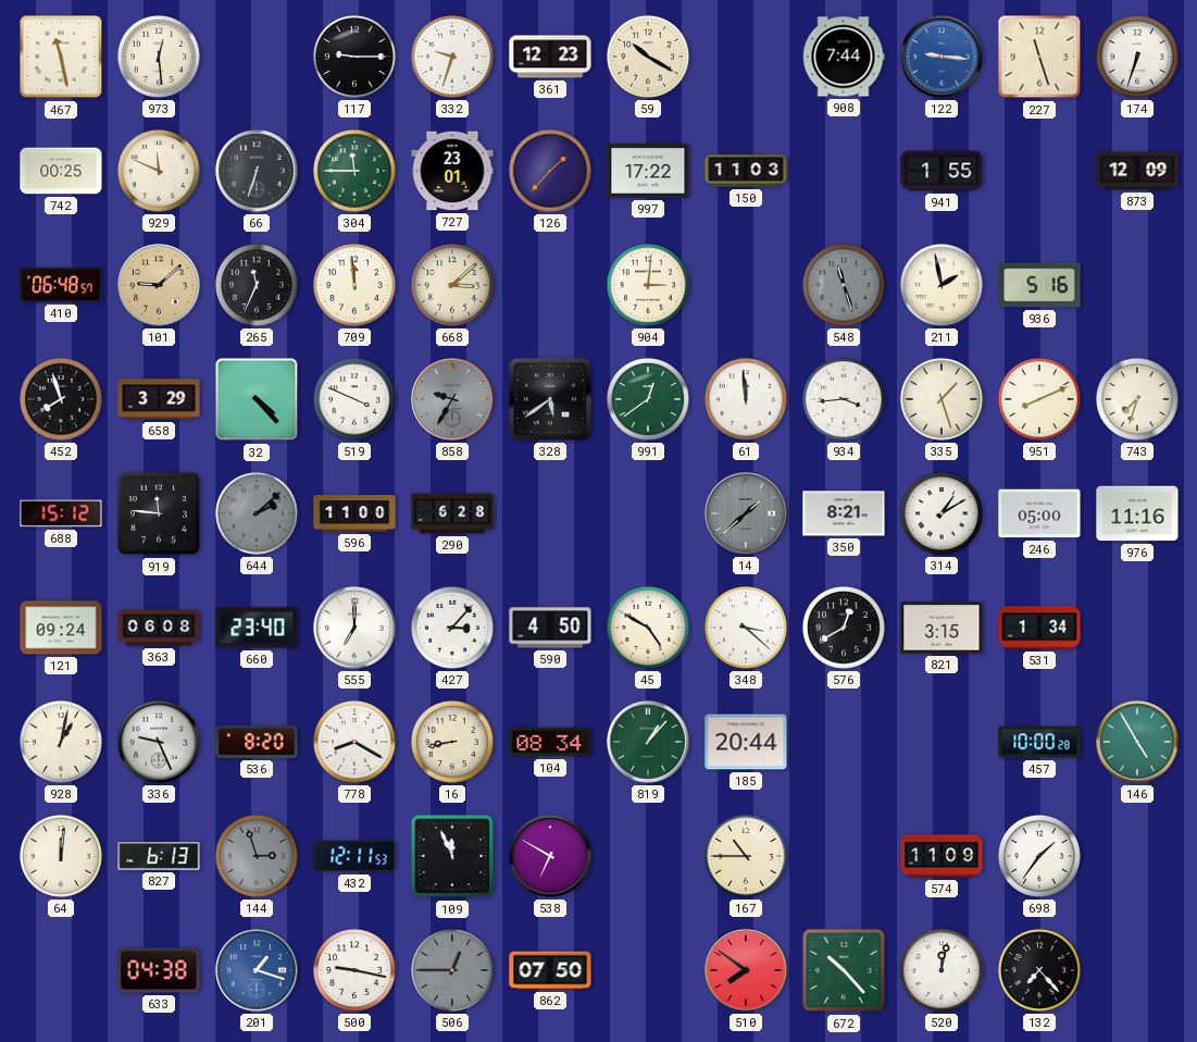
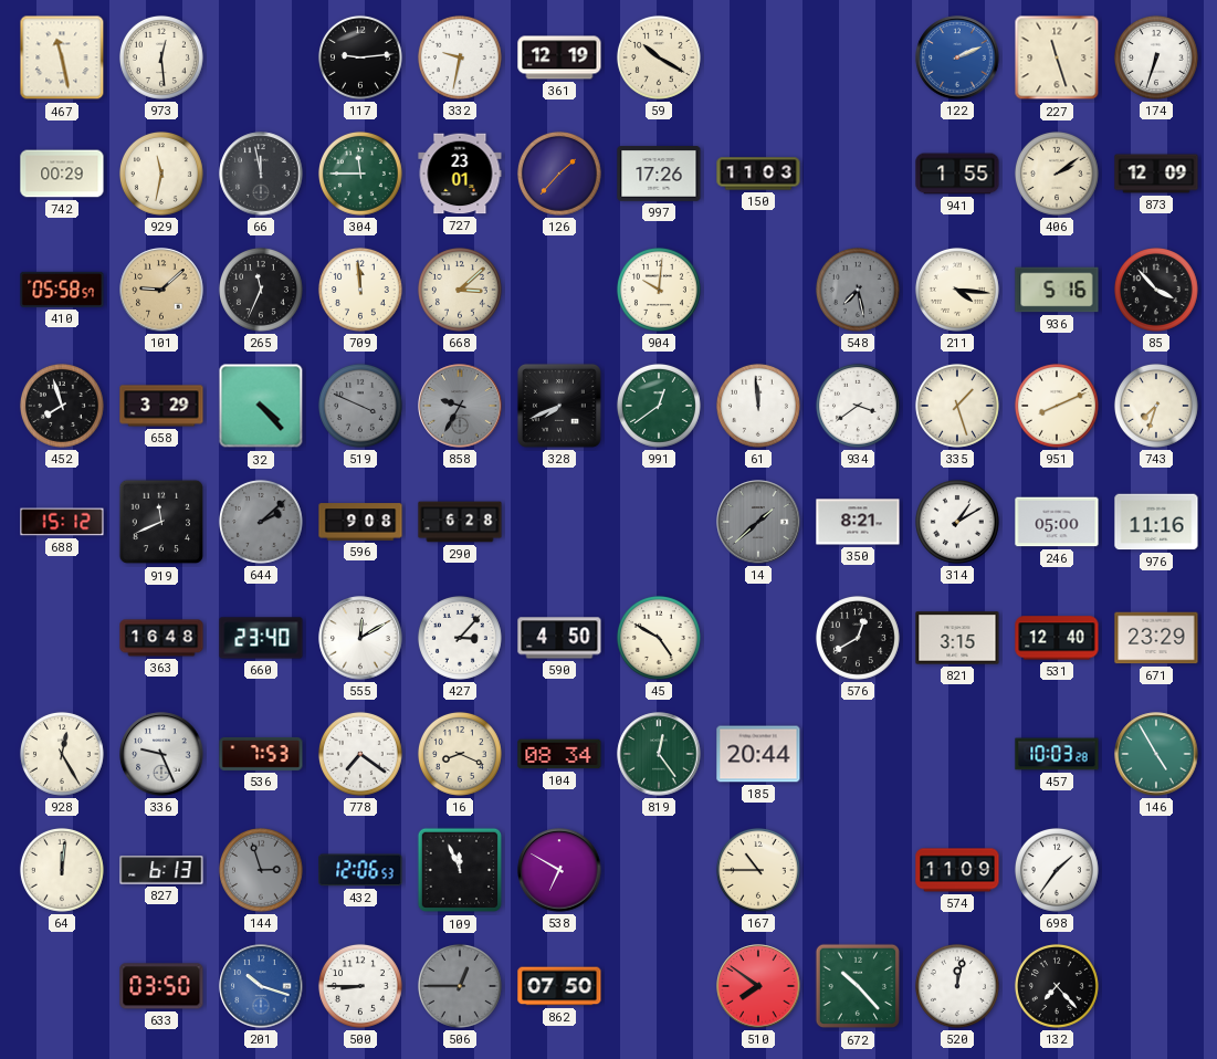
117: 9:15 -> 9:14 (360, 57)
332: 9:33 -> 9:32 (460, 57)
361: 12:23 -> 12:19 (559, 57)
908: 7:44 -> none (844, 57)
122: 9:16 -> 2:11 (957, 57)
742: 00:25 -> 00:29 (62, 174)
929: 11:49 -> 11:32 (161, 174)
66: 6:33 -> 11:58 (261, 174)
997: 17:22 -> 17:26 (659, 174)
406: none -> 2:09 (1057, 174)
410: 06:48 -> 05:58 (62, 290)
904: 3:01 -> 10:01 (659, 290)
548: 11:27 -> 7:28 (858, 290)
211: 1:58 -> 4:16 (957, 290)
85: none -> 3:53 (1156, 290)
519 dial: white -> grey (360, 406)
328: 5:39 -> 7:41 (559, 406)
934: 3:44 -> 3:39 (858, 406)
919: 11:46 -> 11:41 (161, 522)
596: 11:00 -> 9:08 (360, 522)
121: 09:24 -> none (61, 628)
363: 06:08 -> 16:48 (161, 638)
555: 7:00 -> 12:10 (360, 638)
348: 3:22 -> none (746, 628)
531: 1:34 -> 12:40 (1057, 638)
671: none -> 23:29 (1156, 638)
928: 1:02 -> 12:25 (62, 754)
536: 8:20 -> 7:53 (261, 754)
778: 8:20 -> 7:21 (360, 754)
16: 8:43 -> 8:19 (460, 754)
819: 1:07 -> 12:24 (659, 754)
457: 10:00 -> 10:03 (1057, 754)
432: 12:11 -> 12:06 (360, 870)
633: 04:38 -> 03:50 (161, 986)
201: 1:18 -> 10:18 (261, 986)
500: 9:17 -> 8:45 (360, 986)
